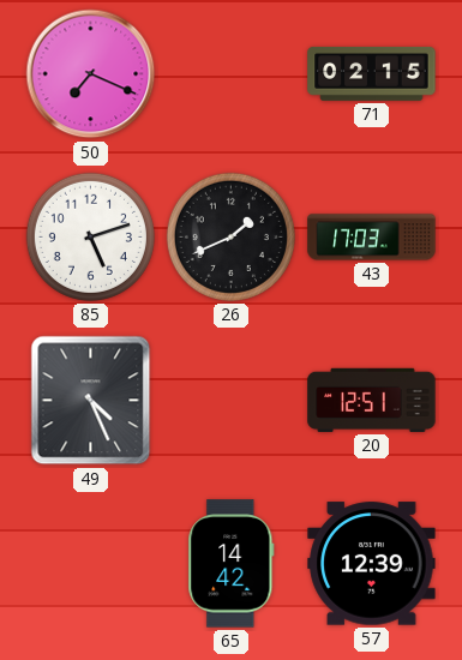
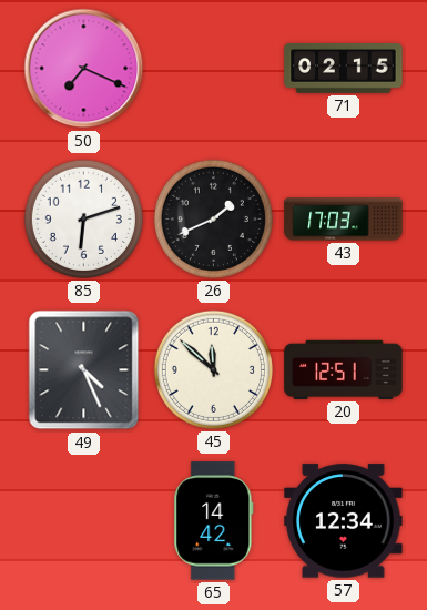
85: 5:12 -> 6:12 (83, 218)
45: none -> 11:52 (213, 369)
57: 12:39 -> 12:34 (344, 521)
